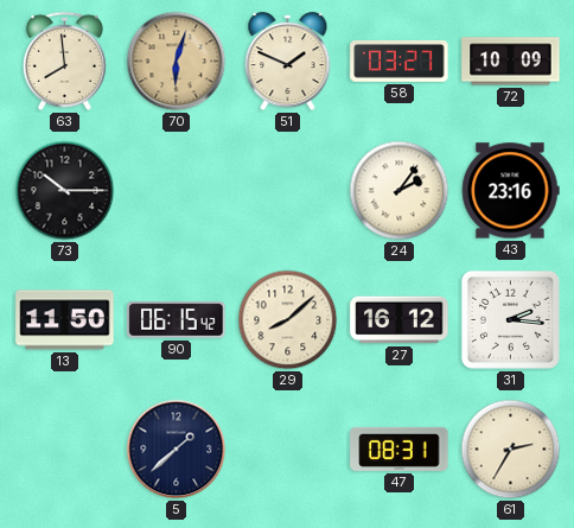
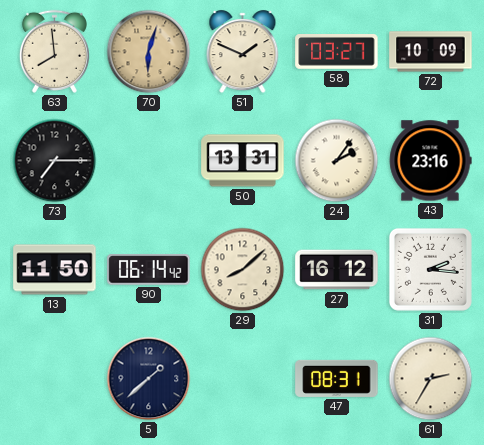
73: 10:15 -> 7:15 (55, 161)
50: none -> 13:31 (243, 161)
90: 06:15 -> 06:14 (149, 270)
